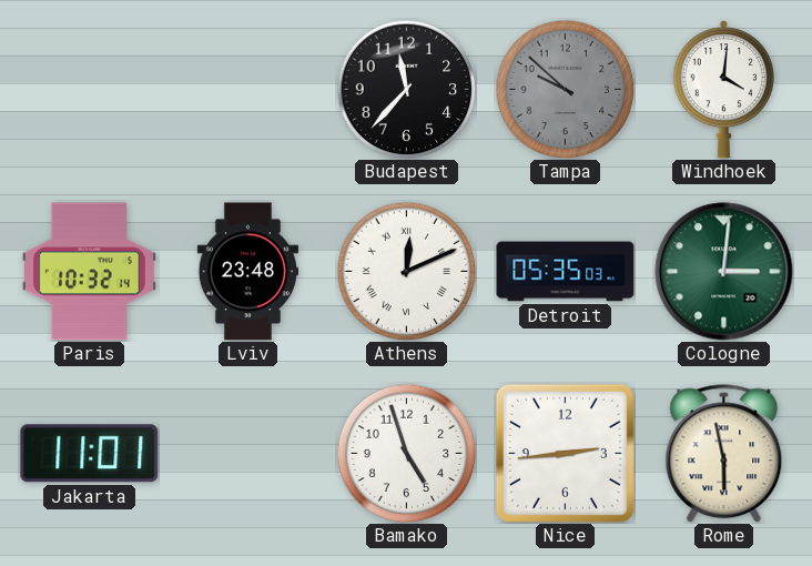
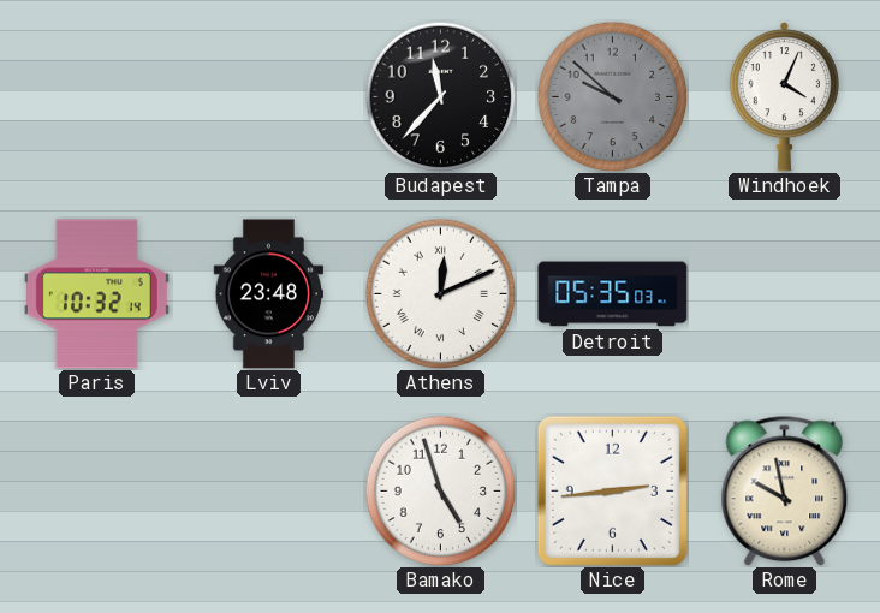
Windhoek: 4:01 -> 4:04 (784, 97)
Cologne: 3:01 -> none (724, 272)
Jakarta: 11:01 -> none (90, 454)
Rome: 5:58 -> 9:58 (785, 492)
